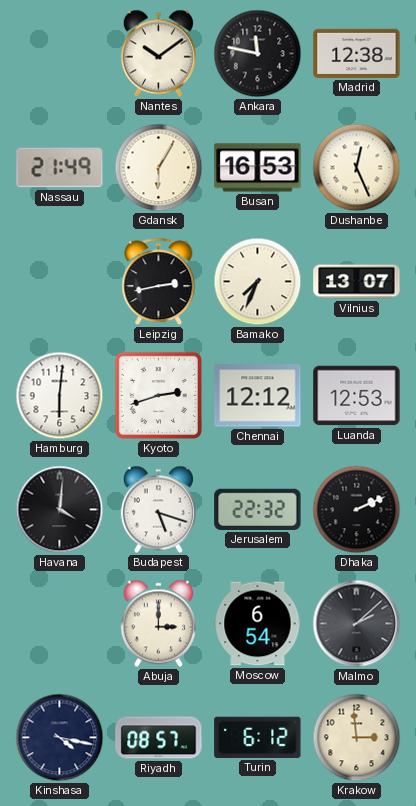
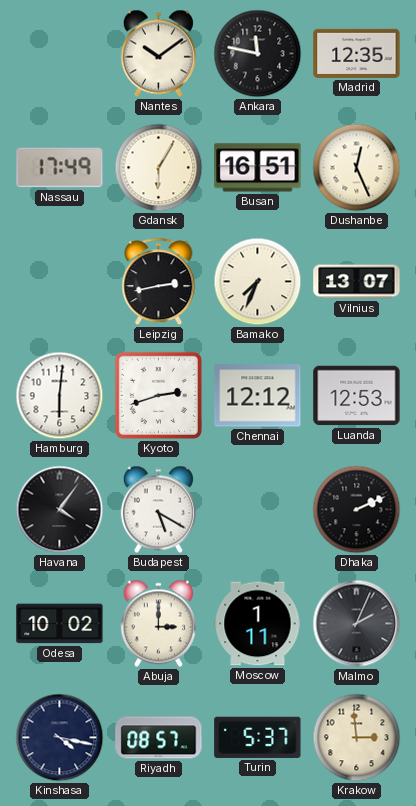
Madrid: 12:38 -> 12:35 (357, 53)
Nassau: 21:49 -> 17:49 (60, 168)
Busan: 16:53 -> 16:51 (258, 168)
Havana: 4:01 -> 4:06 (60, 510)
Budapest: 5:18 -> 5:20 (158, 510)
Jerusalem: 22:32 -> none (258, 509)
Odesa: none -> 10:02 (60, 624)
Moscow: 6:54 -> 1:11 (258, 624)
Malmo: 2:08 -> 2:04 (357, 624)
Turin: 6:12 -> 5:37 (258, 737)
